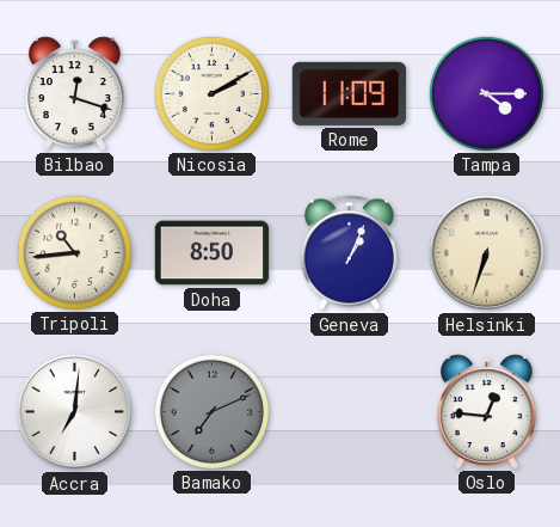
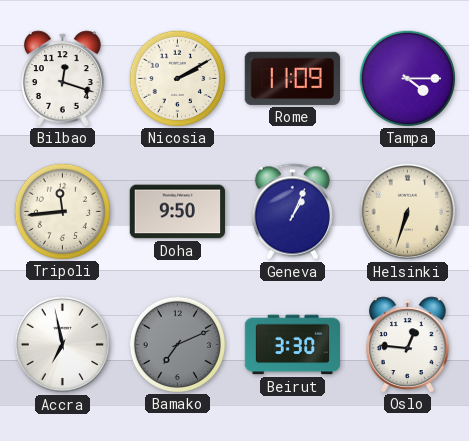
Tripoli: 10:44 -> 11:44 (62, 211)
Doha: 8:50 -> 9:50 (178, 212)
Accra: 7:01 -> 6:58 (63, 345)
Beirut: none -> 3:30 (293, 345)
